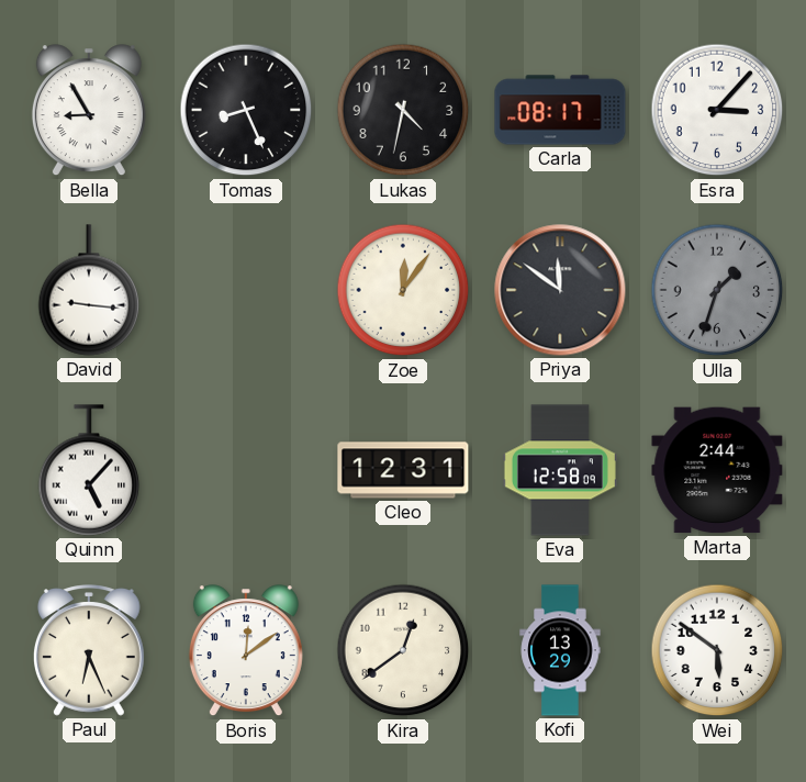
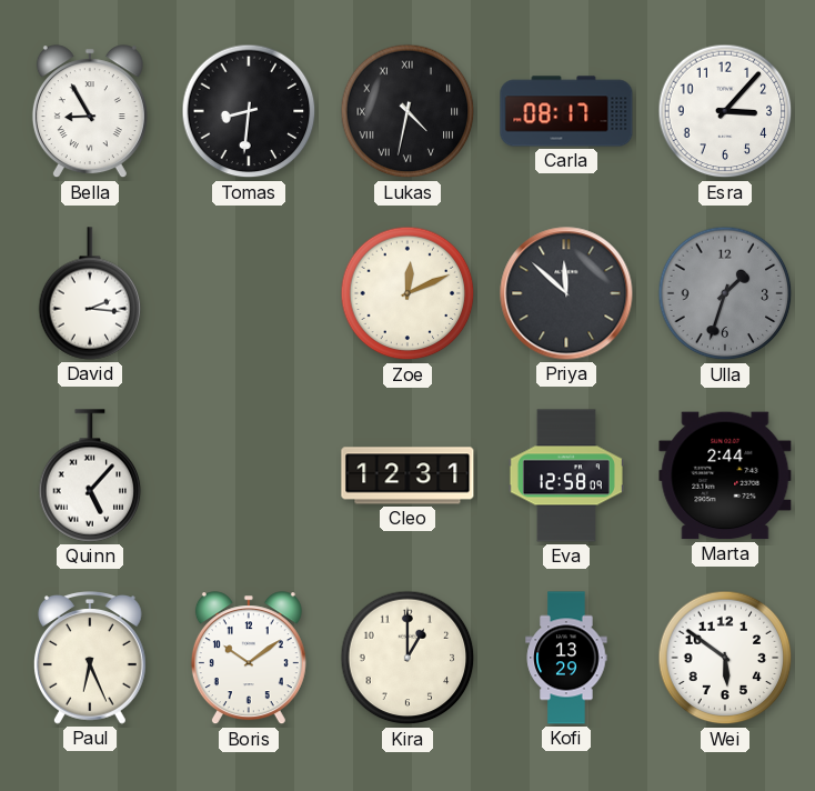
Tomas: 8:26 -> 8:31 (249, 111)
Lukas numerals: Arabic -> Roman (407, 111)
David: 9:16 -> 2:16 (90, 293)
Zoe: 12:06 -> 12:11 (407, 293)
Priya: 11:51 -> 11:52 (566, 293)
Boris: 12:09 -> 10:09 (249, 659)
Kira: 12:39 -> 1:00 (407, 658)
